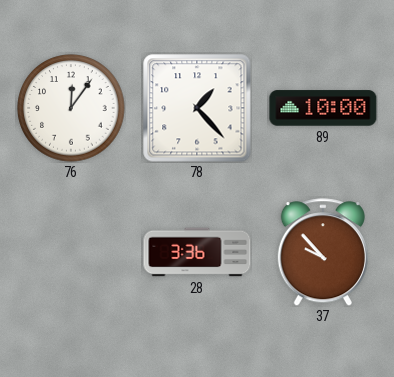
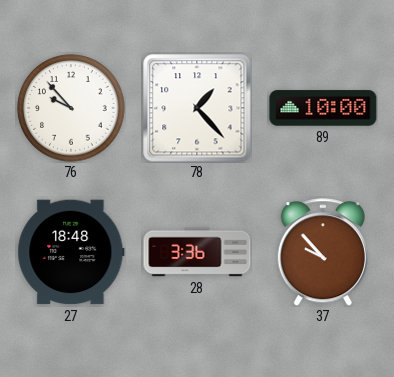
76: 12:06 -> 9:53 (71, 108)
27: none -> 18:48 (71, 252)
